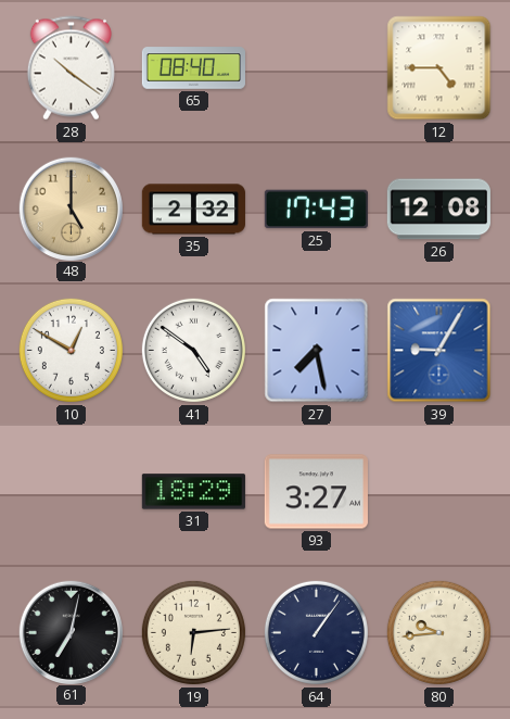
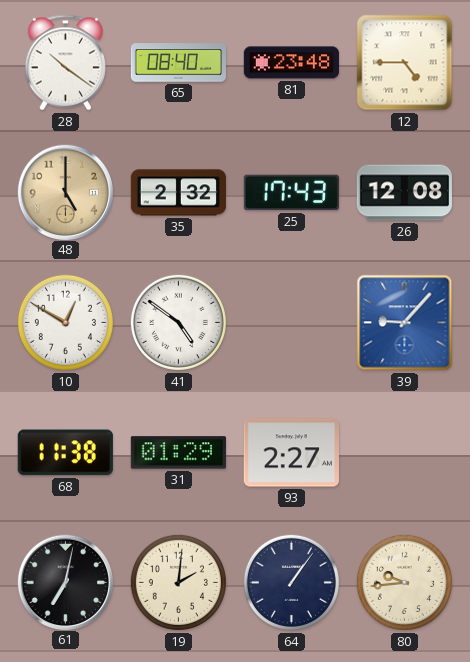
81: none -> 23:48 (291, 63)
27: 7:28 -> none (317, 351)
39: 9:05 -> 9:07 (405, 323)
68: none -> 11:38 (65, 453)
31: 18:29 -> 01:29 (178, 453)
93: 3:27 -> 2:27 (291, 453)
19: 6:14 -> 2:01 (178, 582)
